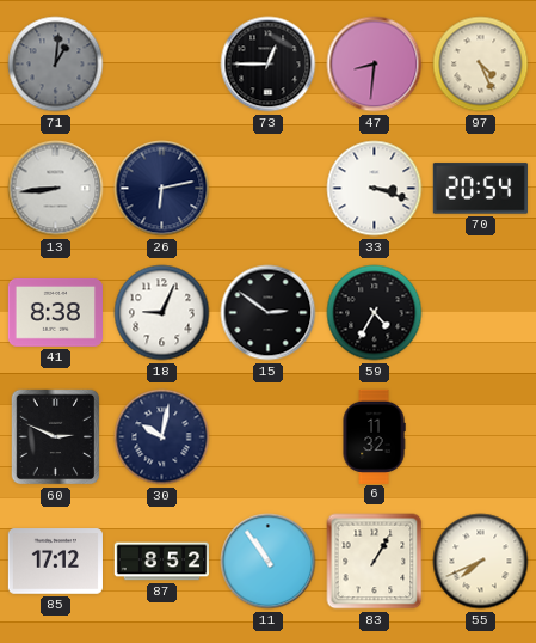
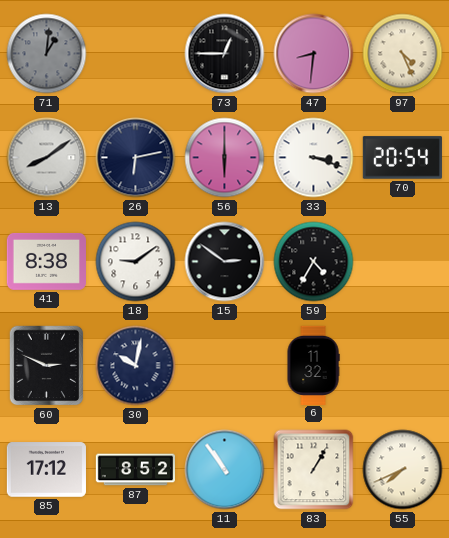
13: 8:44 -> 8:09 (47, 158)
56: none -> 6:00 (225, 158)
18: 9:04 -> 9:09 (136, 262)
